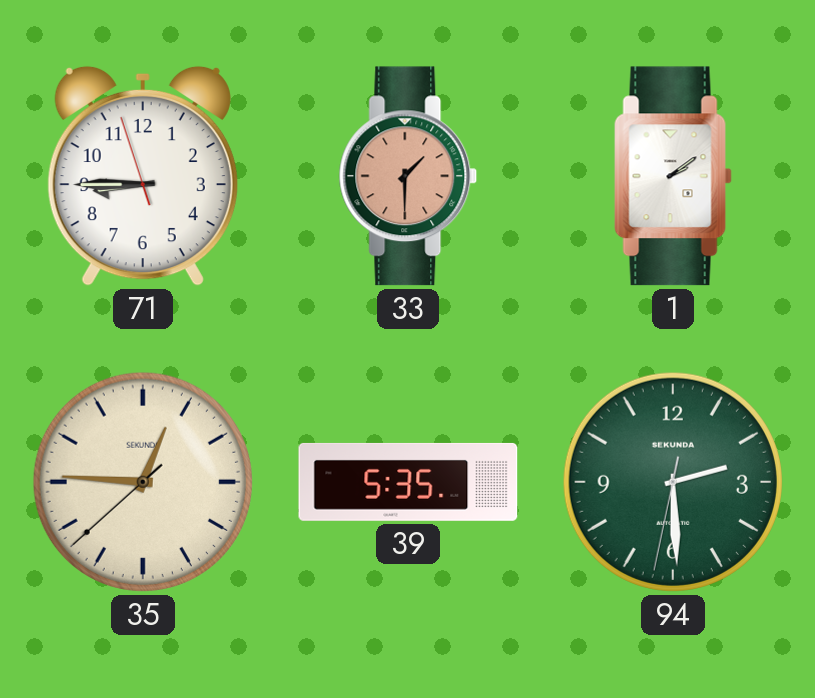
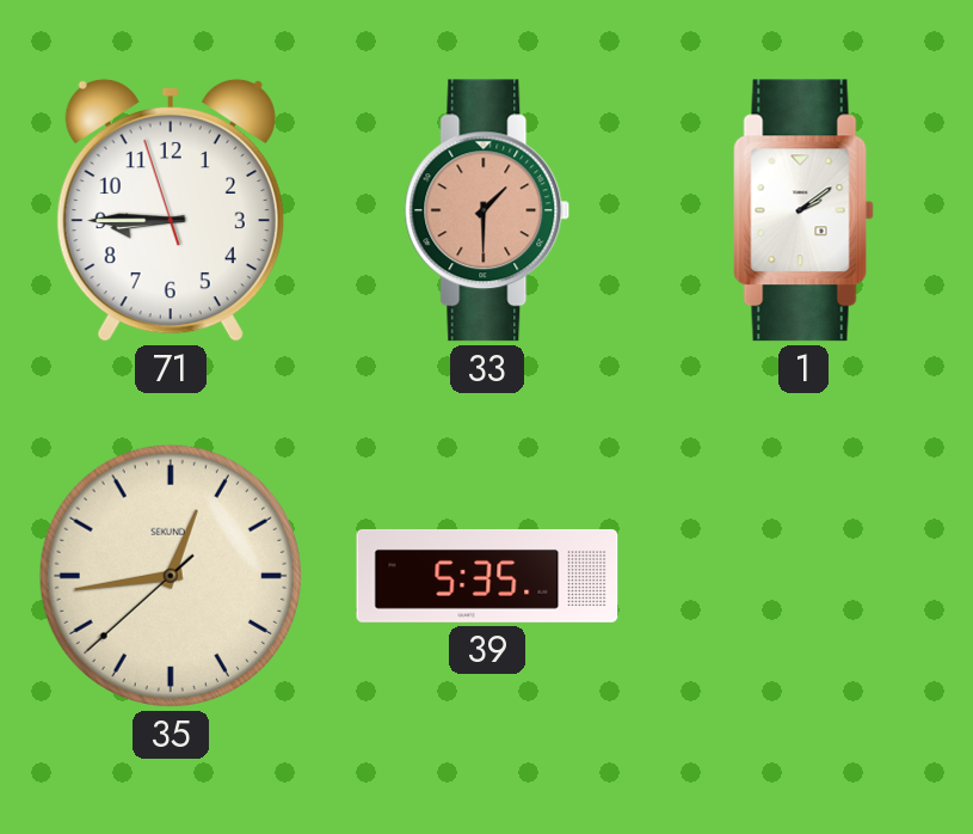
35: 12:45 -> 12:43 (171, 576)
94: 2:29 -> none (673, 482)
